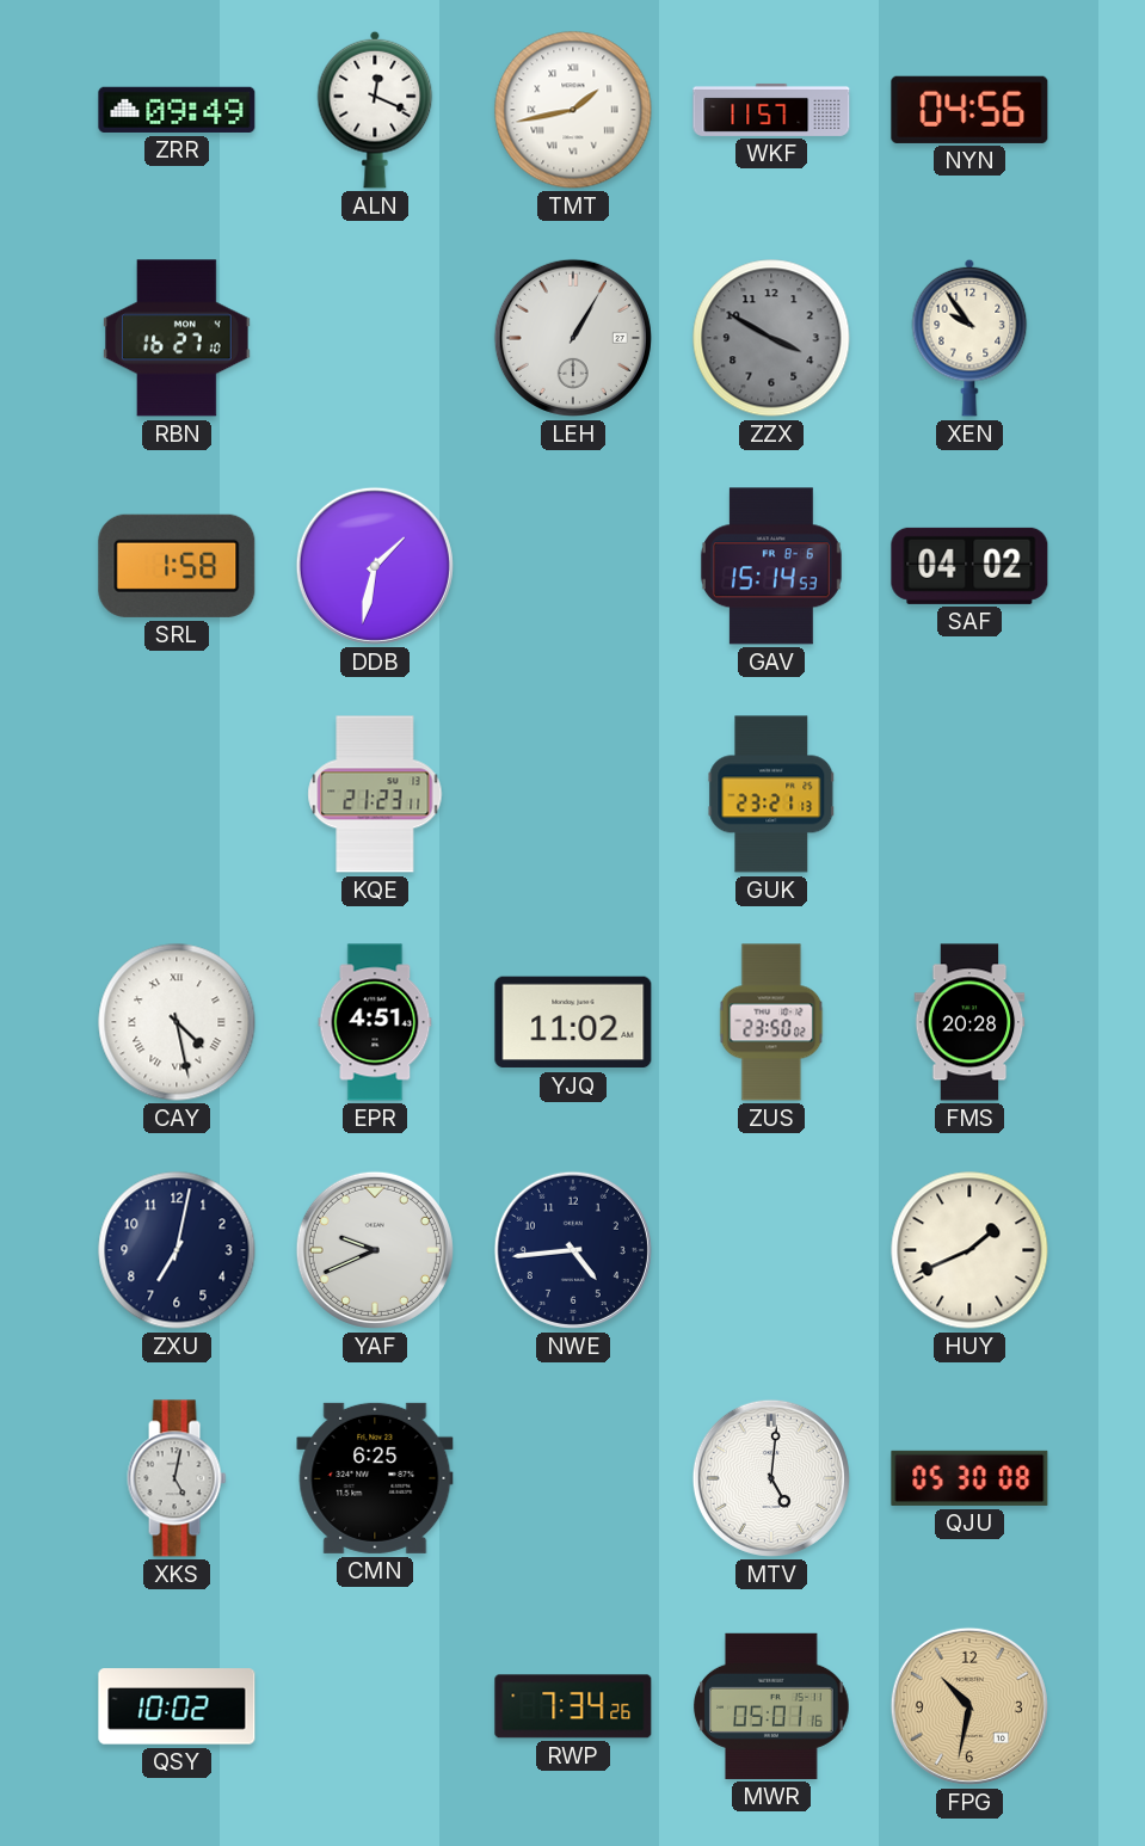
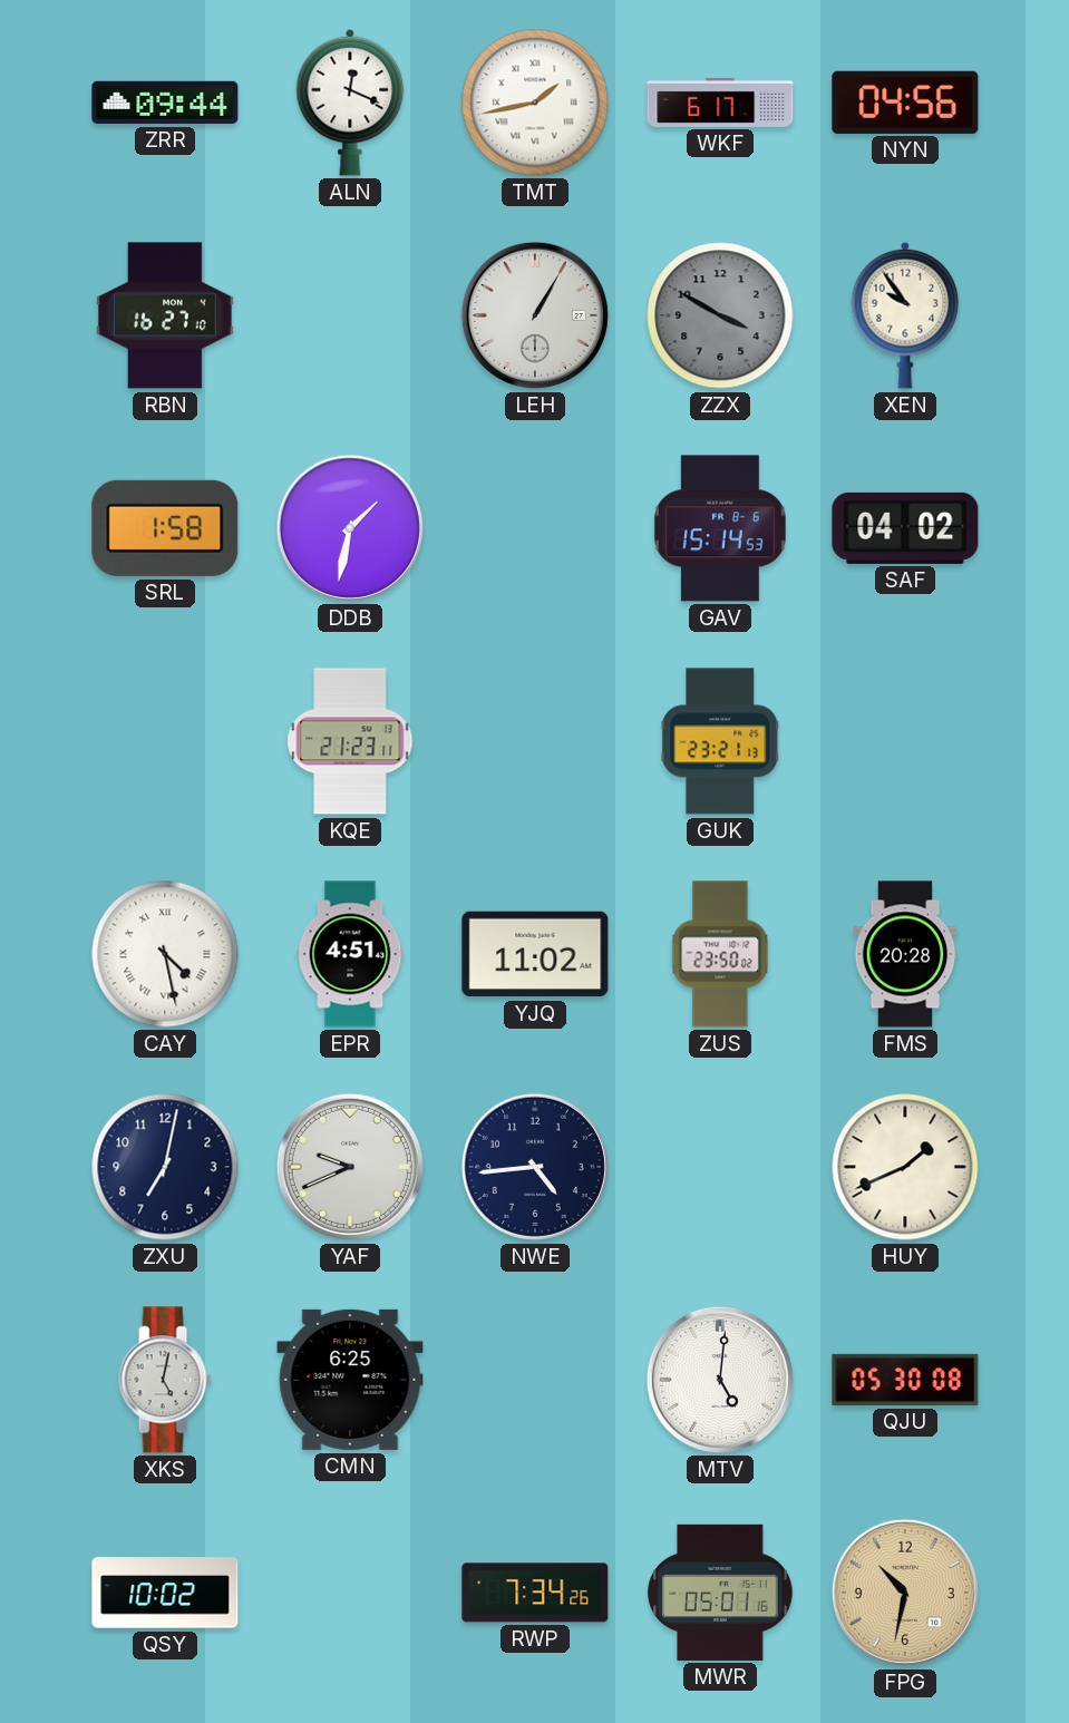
ZRR: 09:49 -> 09:44 (165, 103)
WKF: 11:57 -> 6:17 (720, 103)
